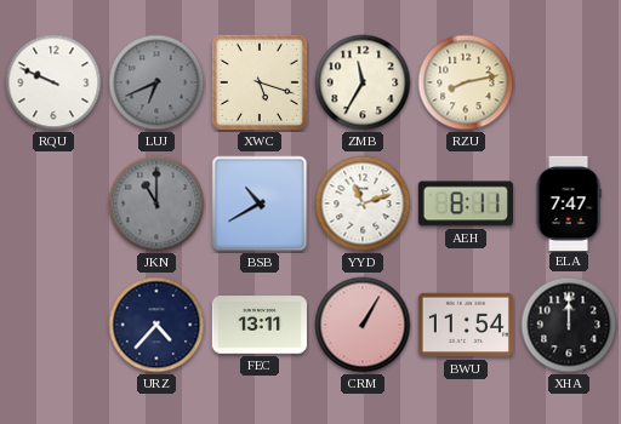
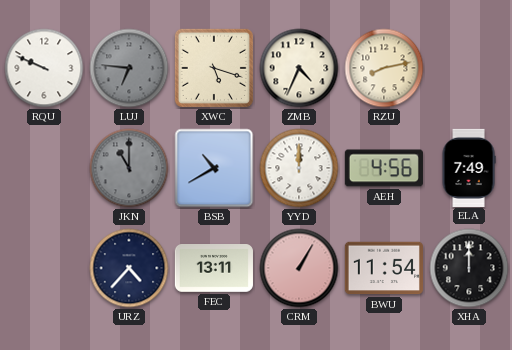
LUJ: 6:41 -> 6:46 (129, 68)
ZMB: 11:35 -> 4:34 (299, 68)
YYD: 11:12 -> 12:00 (299, 168)
AEH: 8:11 -> 4:56 (384, 168)
ELA: 7:47 -> 7:49 (469, 167)
